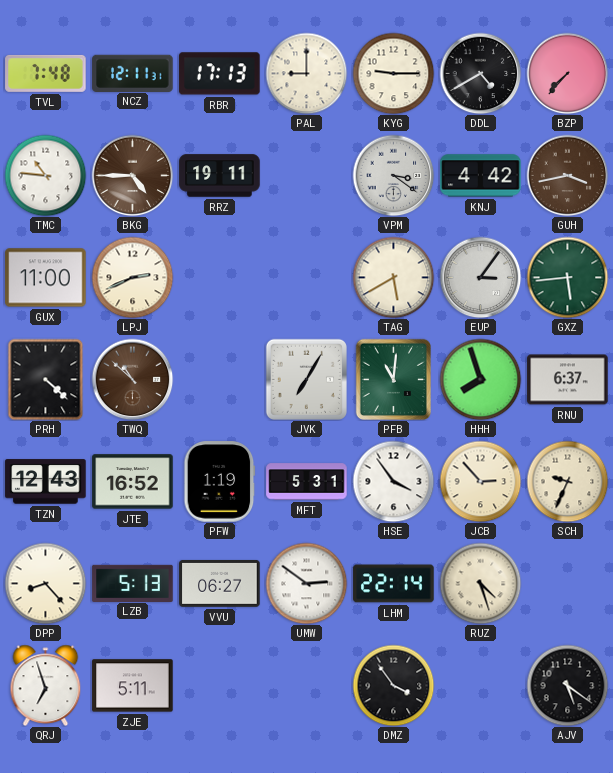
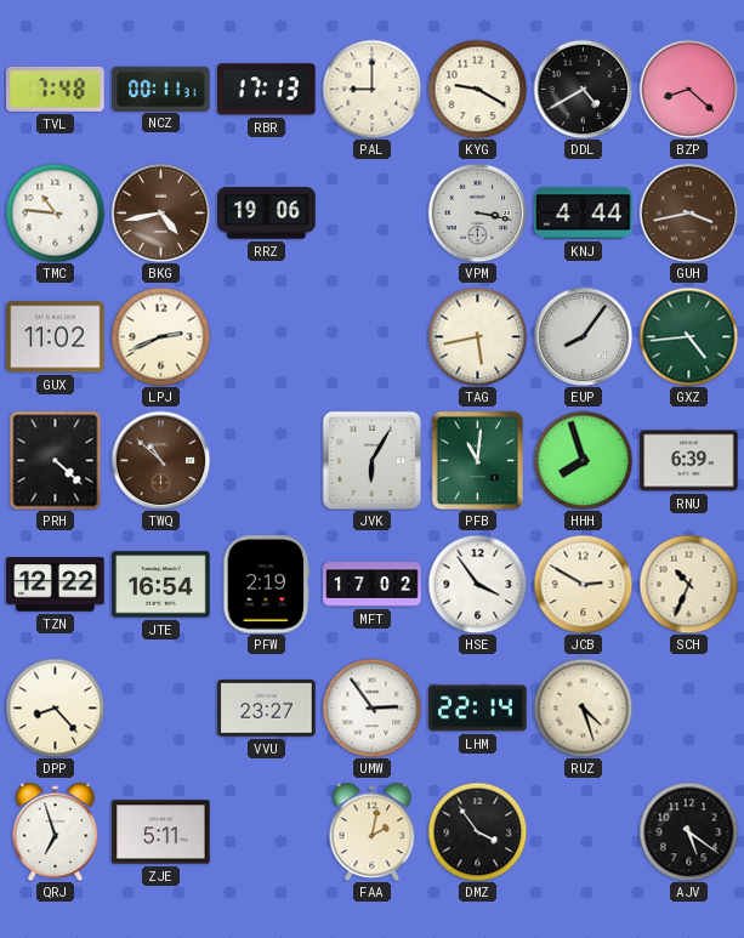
NCZ: 12:11 -> 00:11 (161, 89)
KYG: 9:15 -> 9:20 (477, 89)
BZP: 7:37 -> 8:22 (688, 89)
BKG: 4:45 -> 4:43 (160, 212)
RRZ: 19:11 -> 19:06 (267, 214)
VPM: 3:21 -> 3:17 (477, 212)
KNJ: 4:42 -> 4:44 (584, 214)
GUX: 11:00 -> 11:02 (56, 337)
TAG: 5:40 -> 5:43 (477, 336)
EUP: 3:06 -> 8:06 (583, 336)
GXZ: 5:44 -> 4:44 (688, 336)
JVK: 7:05 -> 6:05 (371, 460)
RNU: 6:37 -> 6:39 (689, 461)
TZN: 12:43 -> 12:22 (56, 585)
JTE: 16:52 -> 16:54 (161, 585)
PFW: 1:19 -> 2:19 (267, 585)
MFT: 5:31 -> 17:02 (373, 585)
JCB: 2:53 -> 2:50 (583, 584)
SCH: 9:34 -> 10:34 (688, 584)
LZB: 5:13 -> none (133, 583)
VVU: 06:27 -> 23:27 (267, 707)
UMW: 2:51 -> 2:54 (371, 707)
FAA: none -> 2:02 (373, 831)
